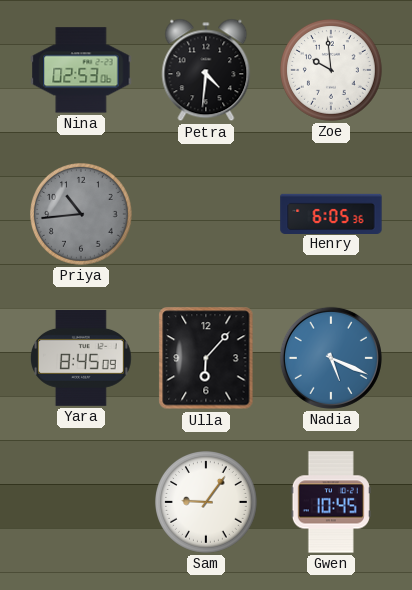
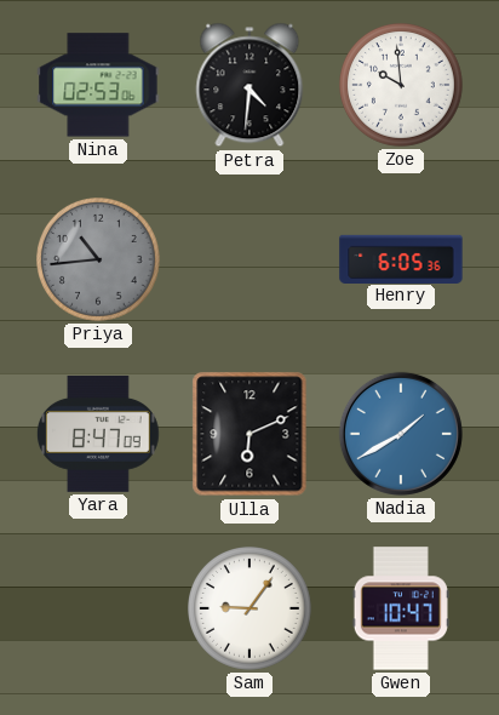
Yara: 8:45 -> 8:47 (98, 434)
Ulla: 6:07 -> 6:11 (249, 434)
Nadia: 5:19 -> 1:40 (401, 434)
Gwen: 10:45 -> 10:47 (401, 608)
